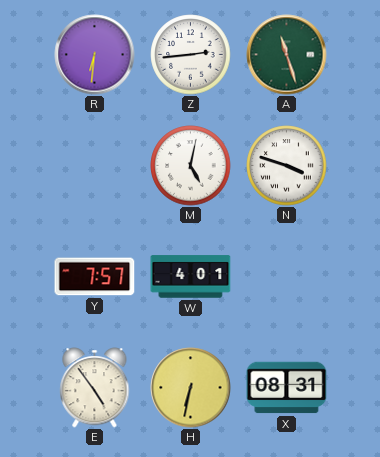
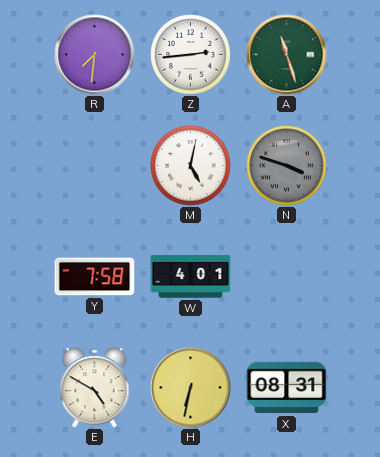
R: 6:31 -> 7:31 (95, 55)
N dial: white -> grey (287, 166)
Y: 7:57 -> 7:58 (95, 277)
E: 4:54 -> 4:50 (95, 388)
